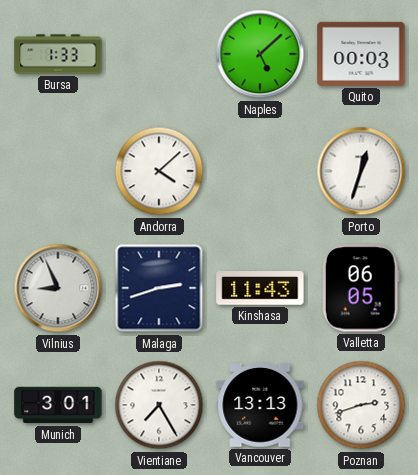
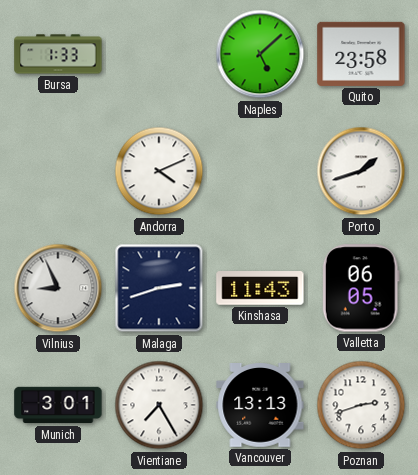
Quito: 00:03 -> 23:58 (361, 54)
Andorra: 4:08 -> 4:11 (159, 171)
Porto: 12:33 -> 1:42 (361, 171)
